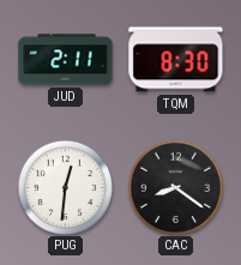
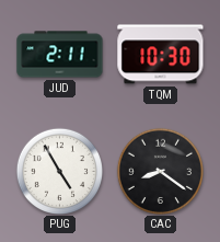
TQM: 8:30 -> 10:30 (161, 55)
PUG: 12:31 -> 4:55 (59, 171)
